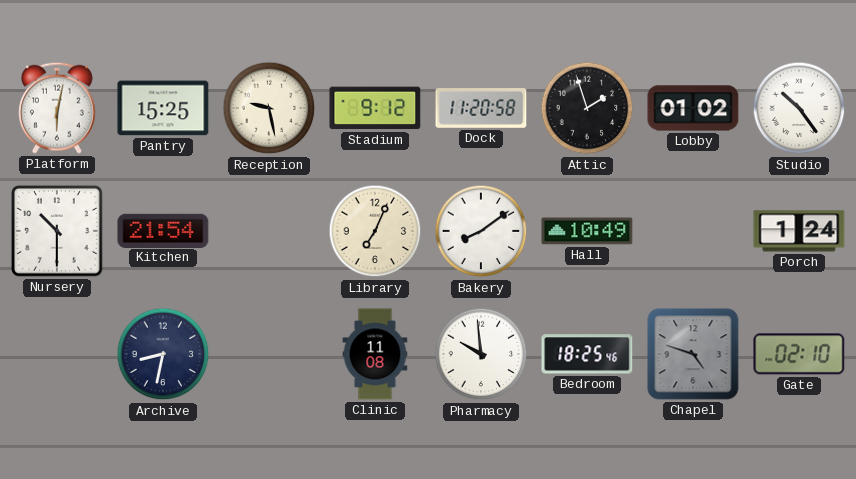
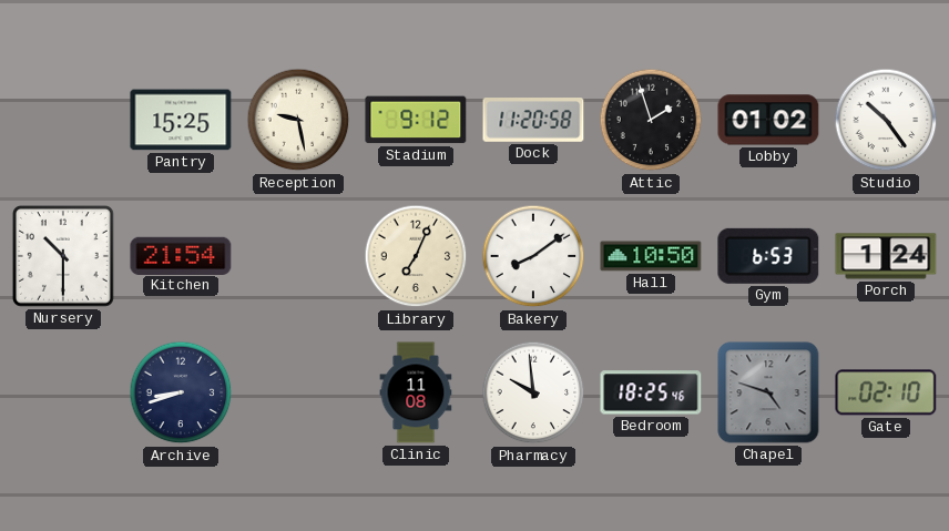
Platform: 6:02 -> none (58, 108)
Hall: 10:49 -> 10:50 (651, 256)
Gym: none -> 6:53 (768, 256)
Archive: 8:32 -> 8:42 (181, 392)
